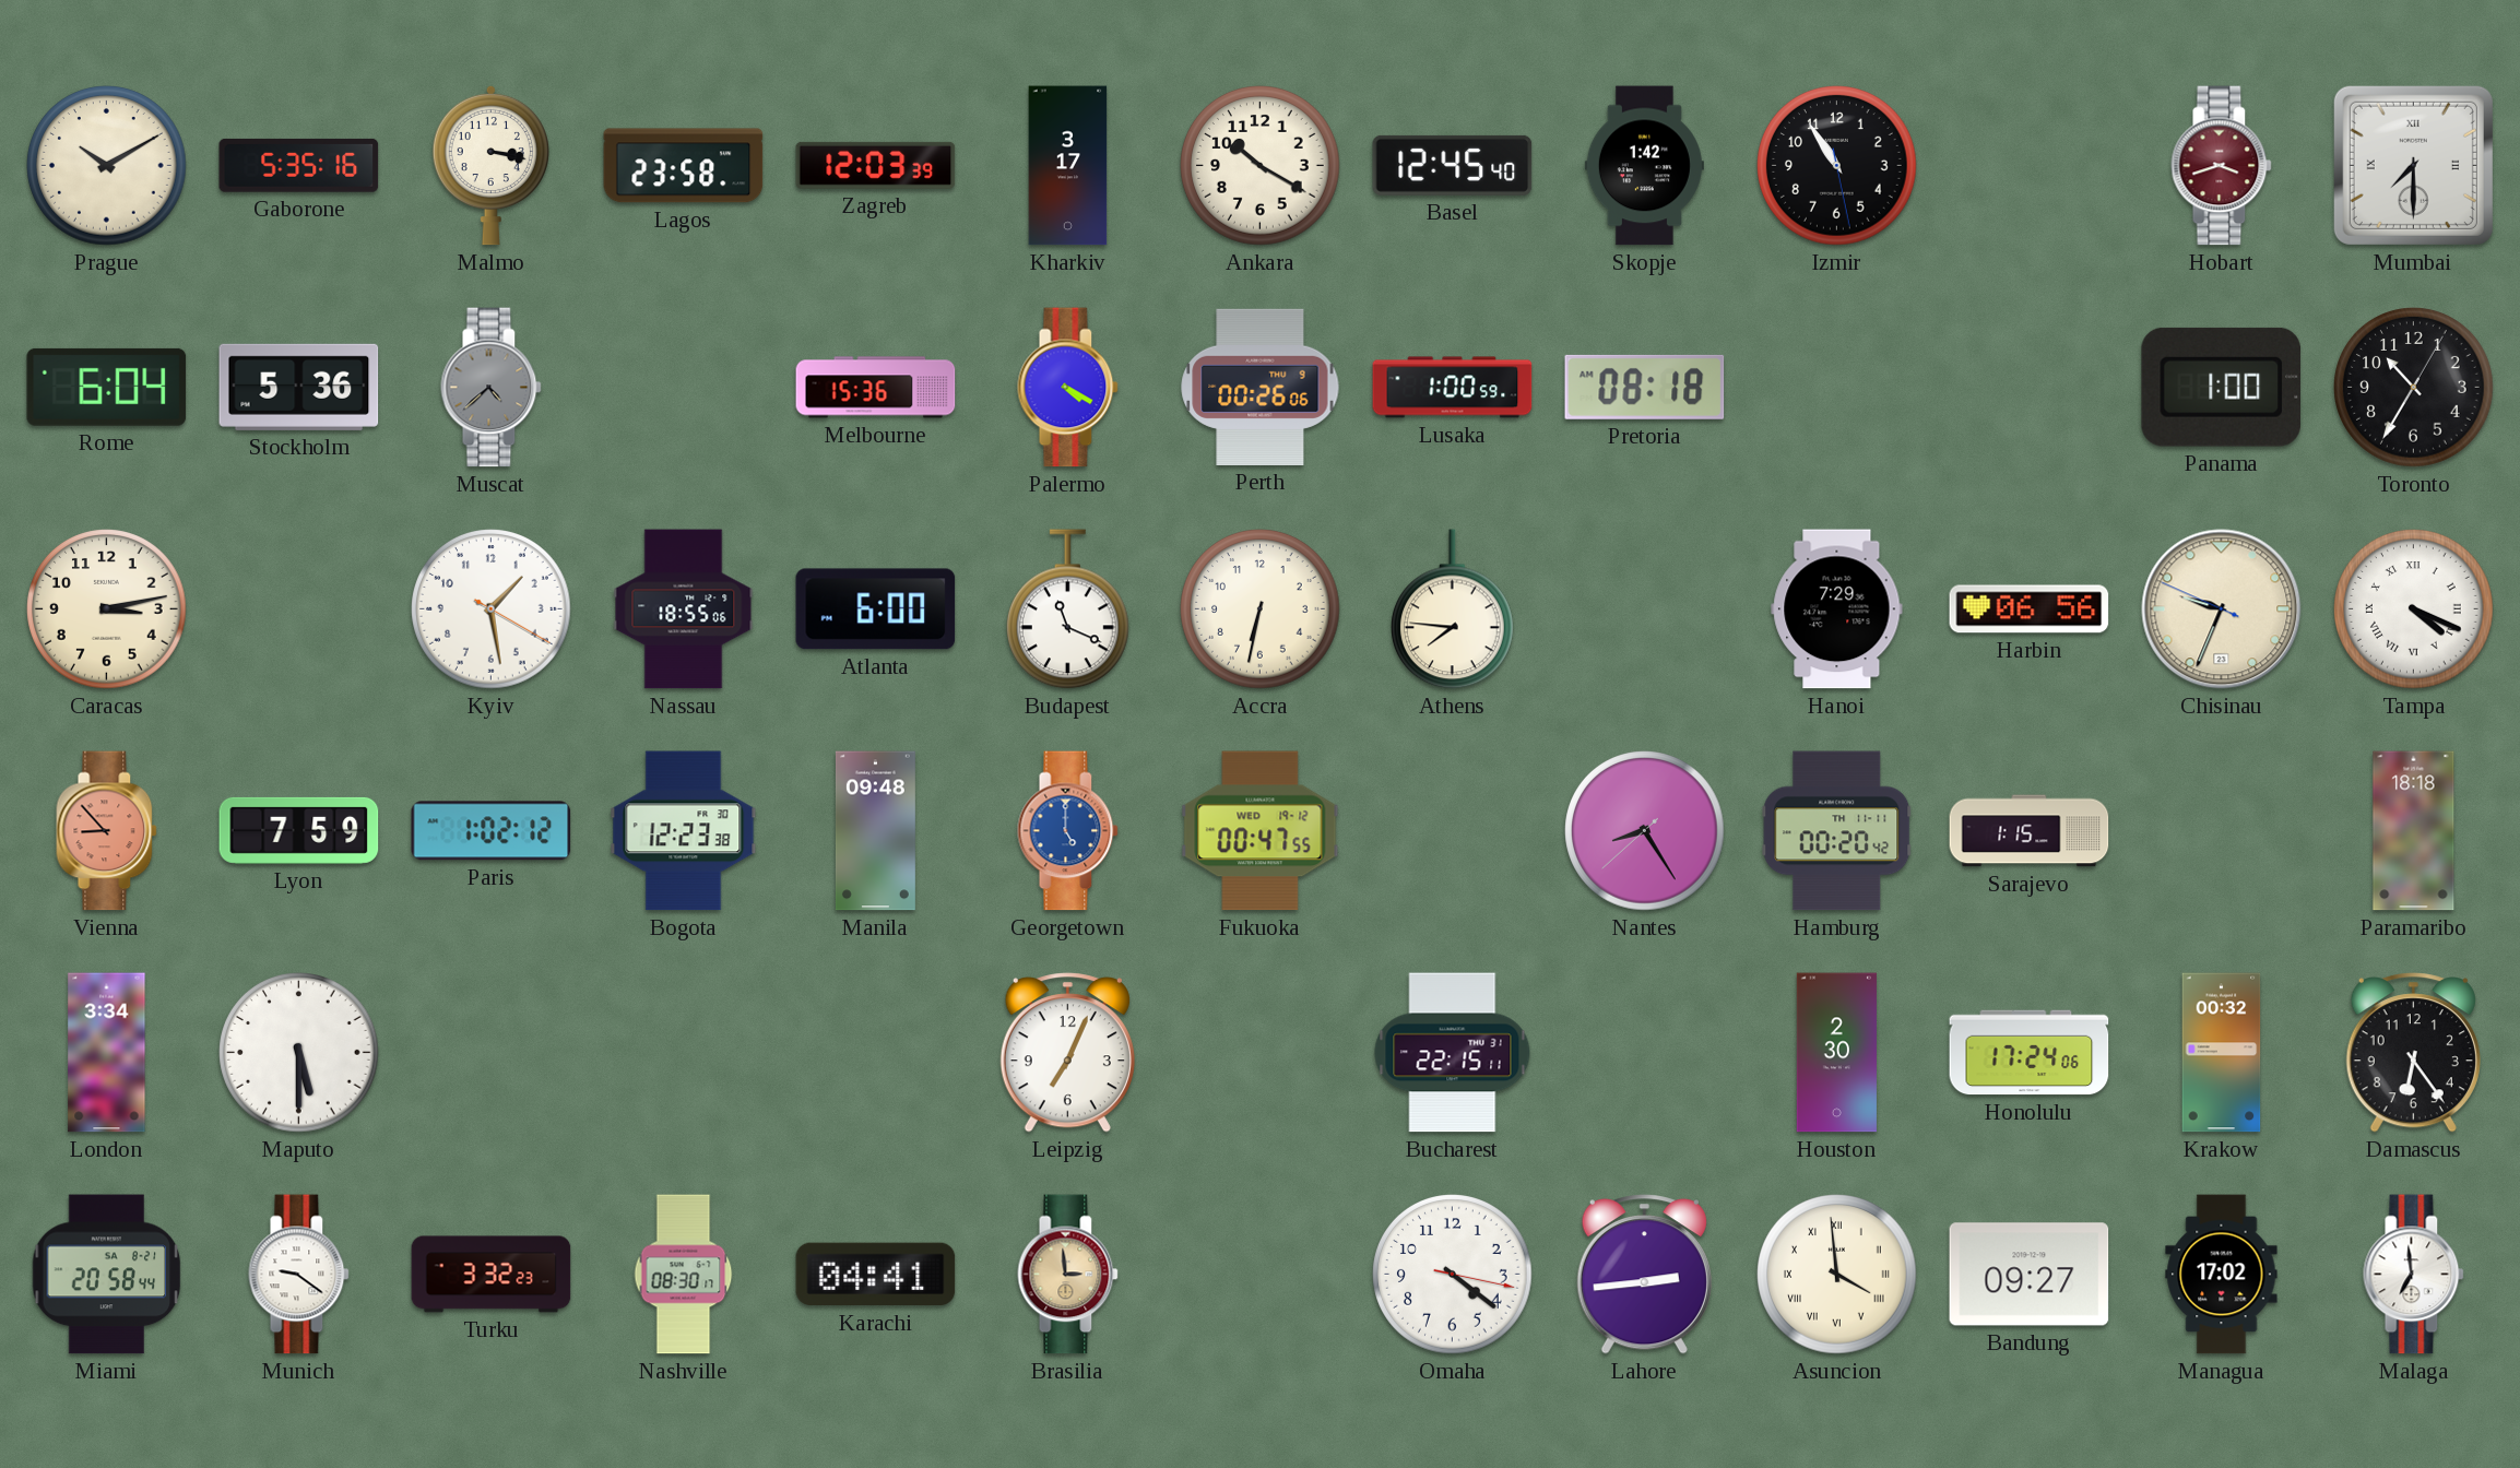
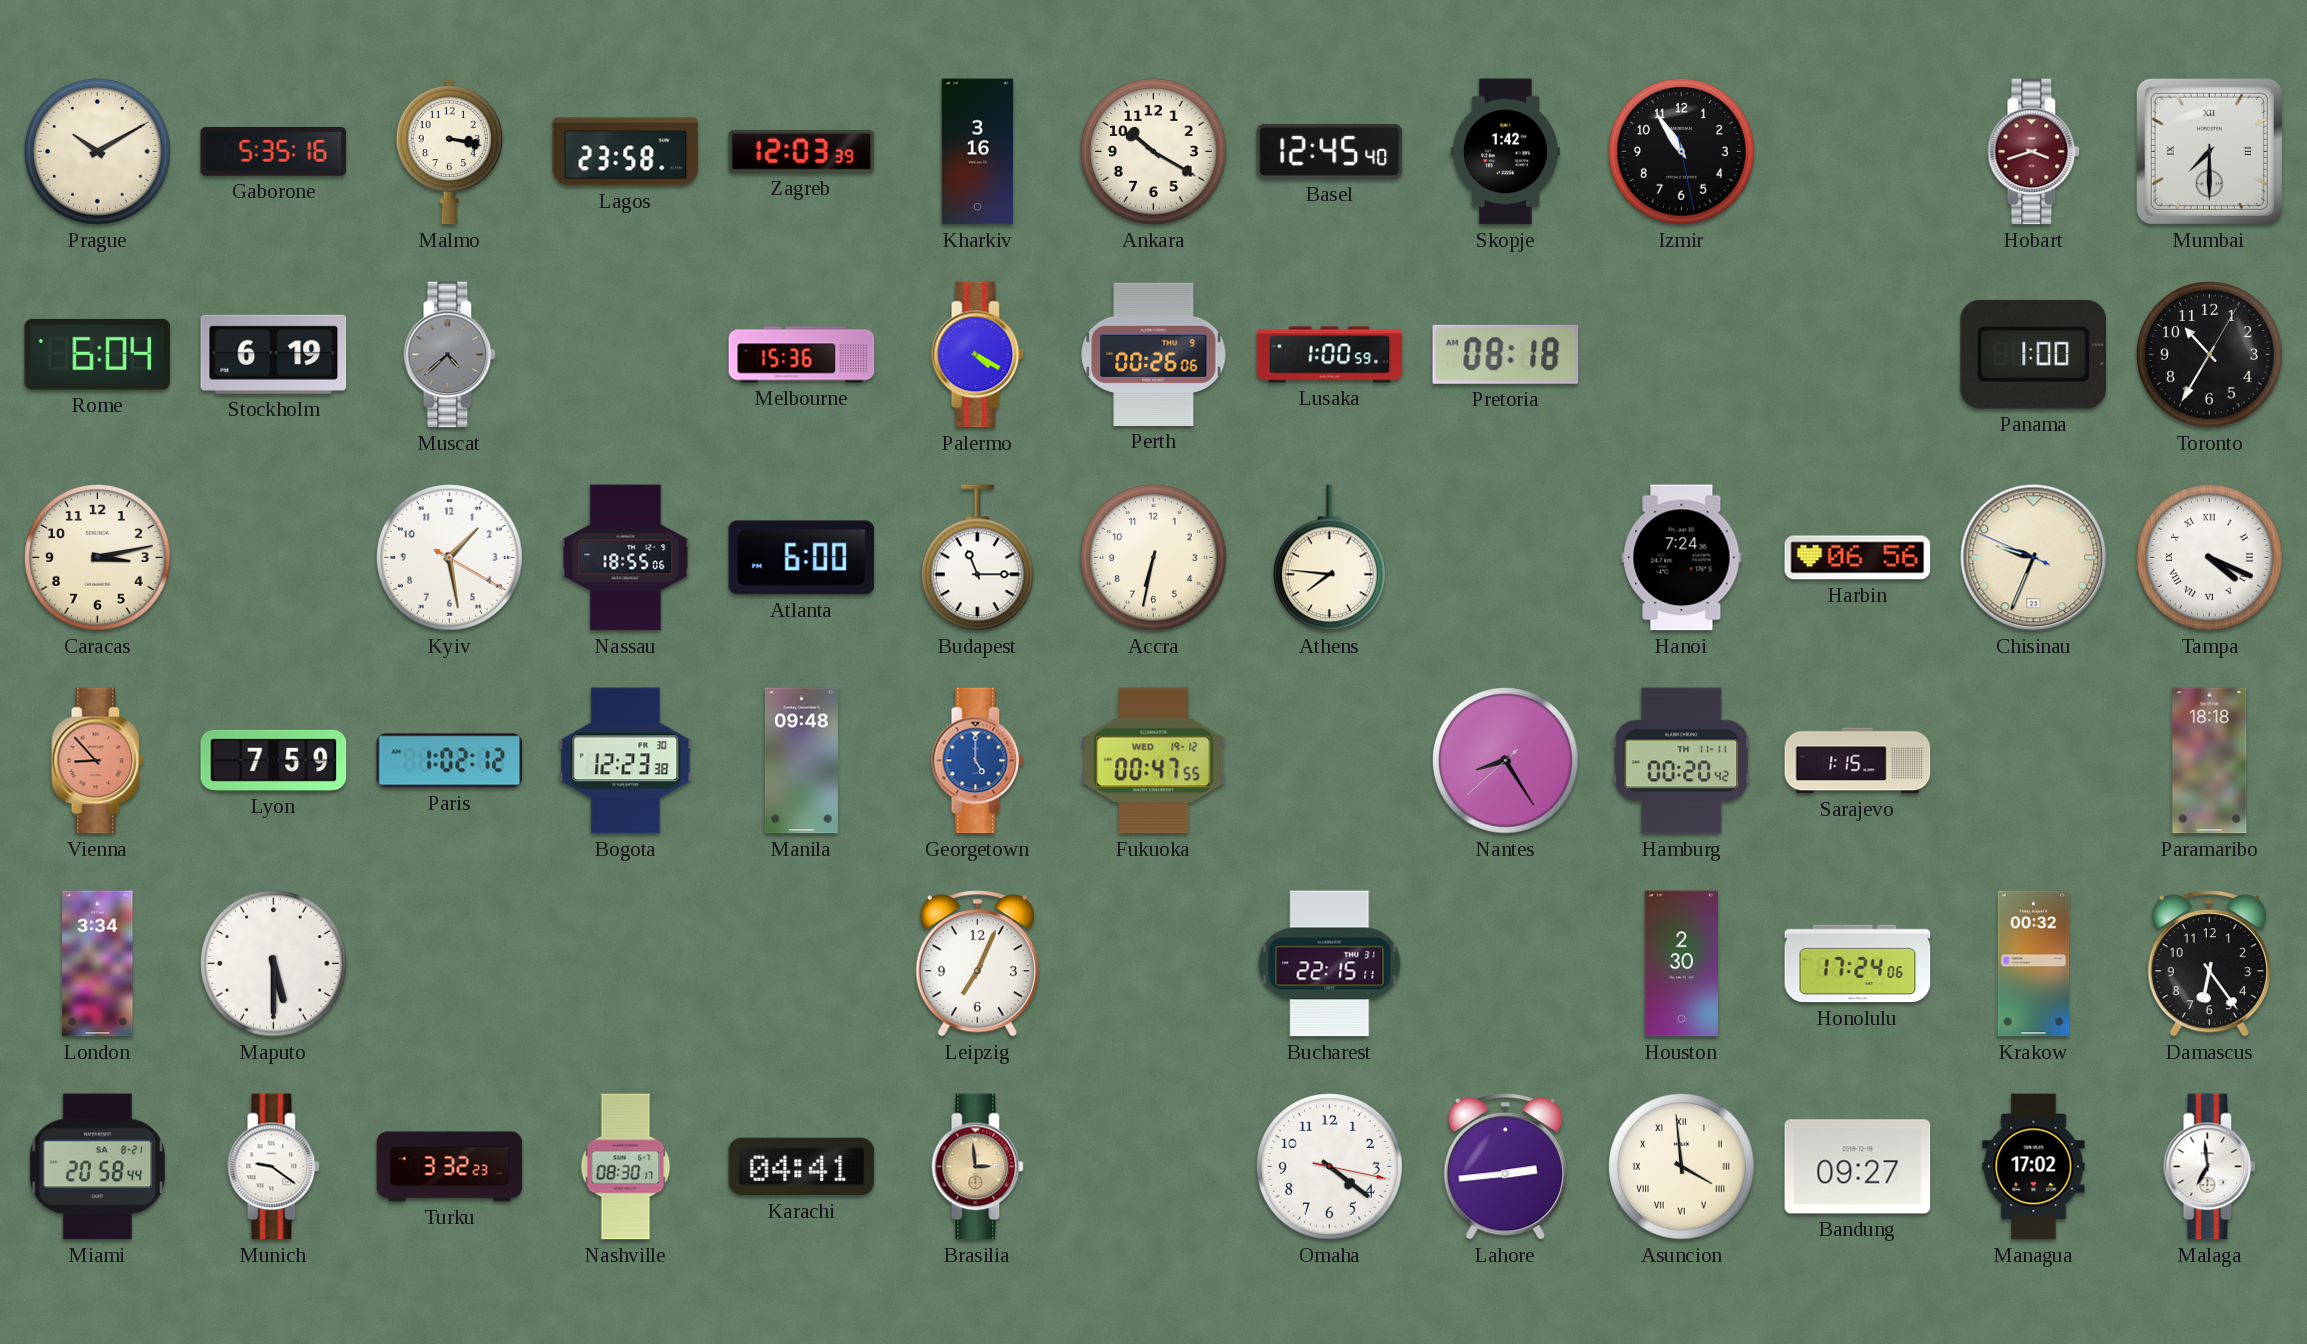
Kharkiv: 3:17 -> 3:16 (978, 152)
Stockholm: 5:36 -> 6:19 (274, 354)
Budapest: 11:19 -> 11:15 (978, 558)
Hanoi: 7:29 -> 7:24 (1682, 558)
